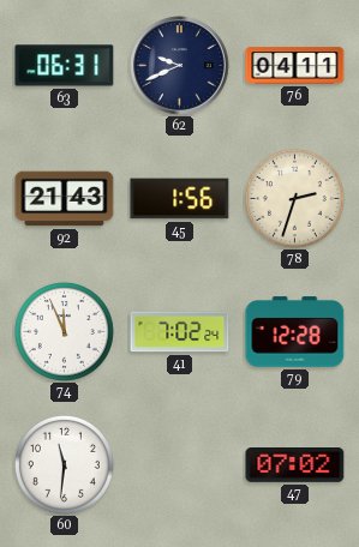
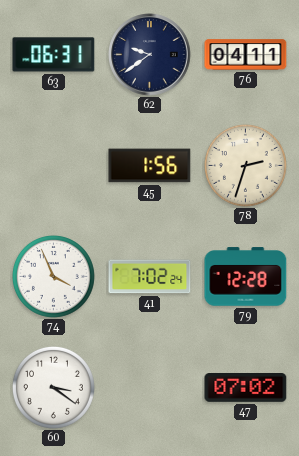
62: 9:41 -> 9:39 (150, 55)
92: 21:43 -> none (65, 199)
74: 11:56 -> 3:56 (53, 276)
60: 11:31 -> 3:21 (53, 387)
